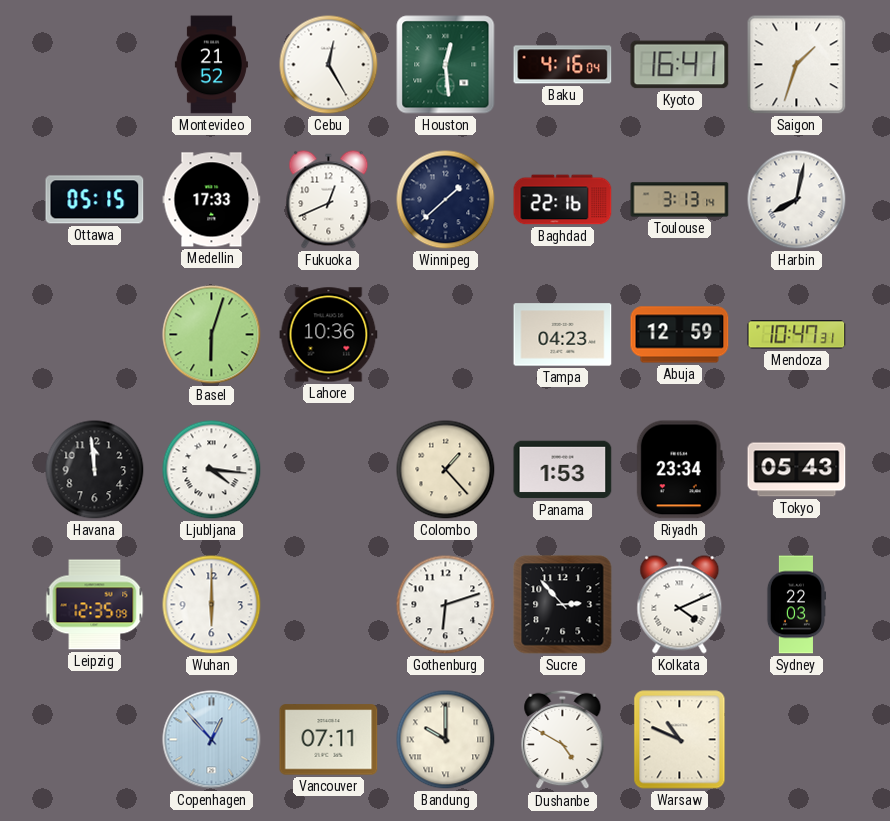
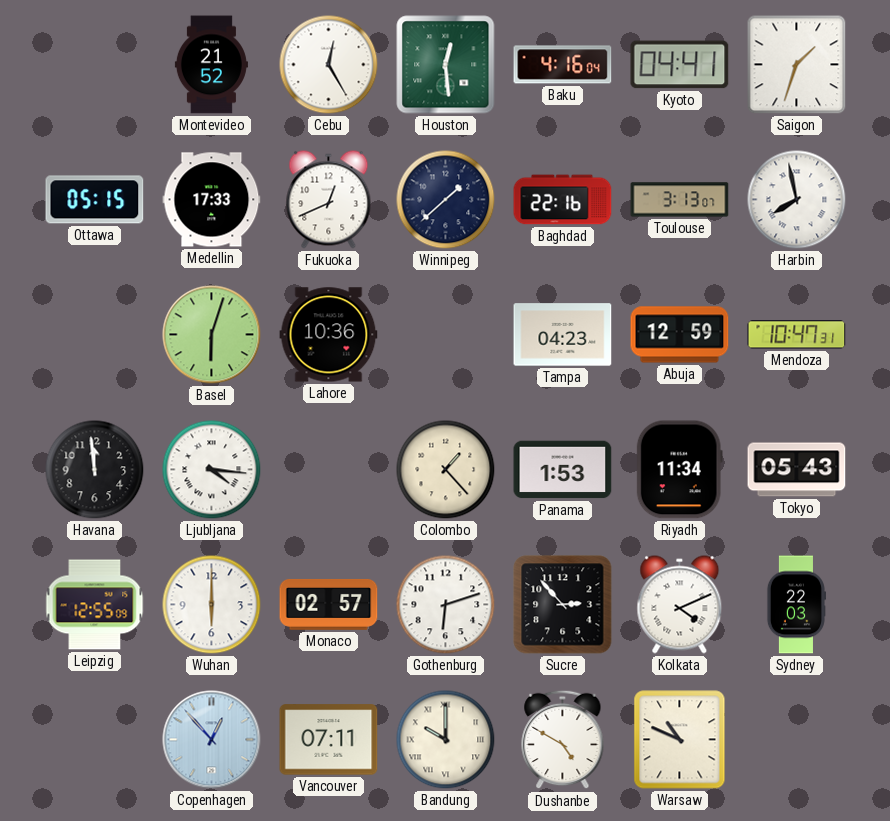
Kyoto: 16:41 -> 04:41 (680, 65)
Toulouse: 3:13:14 -> 3:13:07 (680, 200)
Harbin: 8:02 -> 7:58 (797, 200)
Riyadh: 23:34 -> 11:34 (679, 470)
Leipzig: 12:35 -> 12:55 (95, 605)
Monaco: none -> 02:57 (329, 605)
